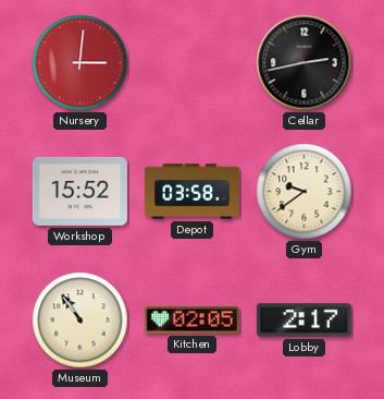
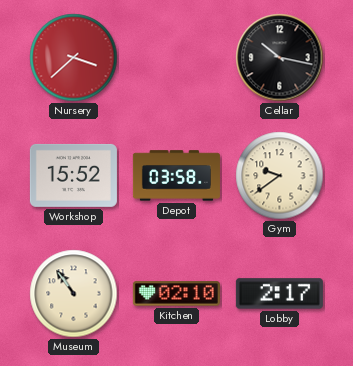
Nursery: 3:01 -> 3:38 (74, 58)
Cellar: 2:43 -> 10:17 (280, 58)
Kitchen: 02:05 -> 02:10 (176, 294)
